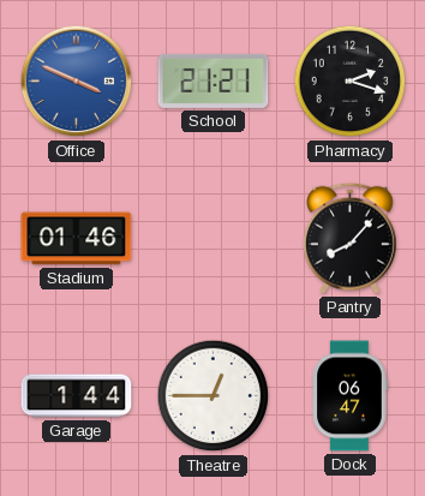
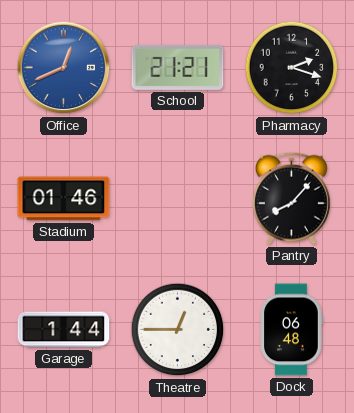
Office: 3:49 -> 12:41 (64, 68)
Dock: 06:47 -> 06:48 (291, 330)
